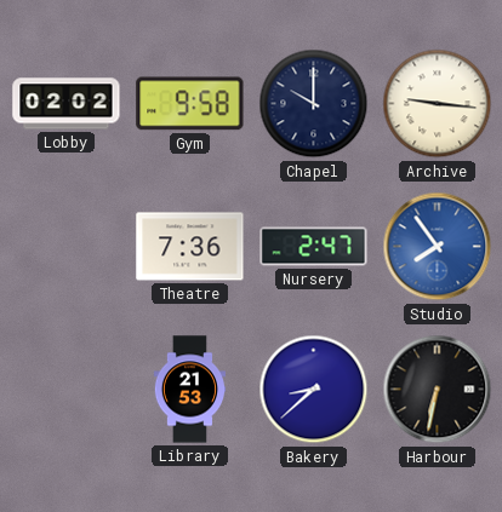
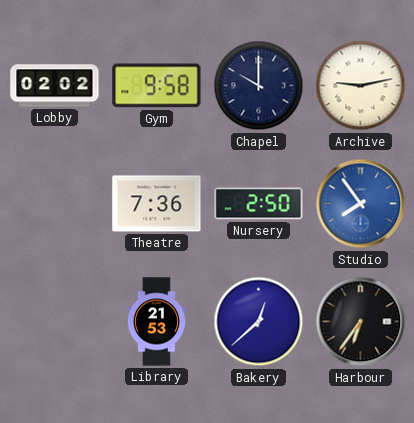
Archive: 9:16 -> 9:13 (361, 86)
Nursery: 2:47 -> 2:50 (259, 204)
Bakery: 8:38 -> 12:38 (259, 322)
Harbour: 6:32 -> 6:36 (361, 322)
